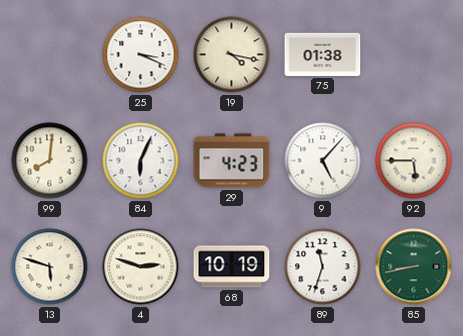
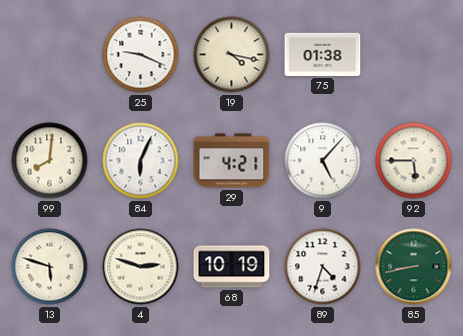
25: 3:19 -> 9:19 (141, 55)
29: 4:23 -> 4:21 (232, 161)
89: 11:33 -> 4:33 (323, 267)
